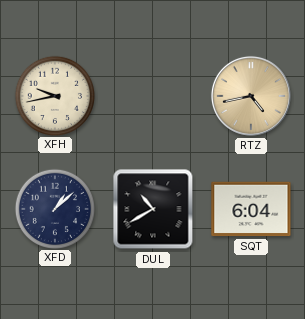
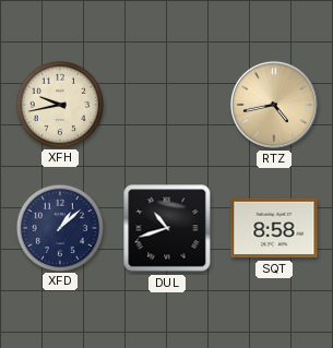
DUL: 10:40 -> 10:42 (167, 228)
SQT: 6:04 -> 8:58 (274, 228)
